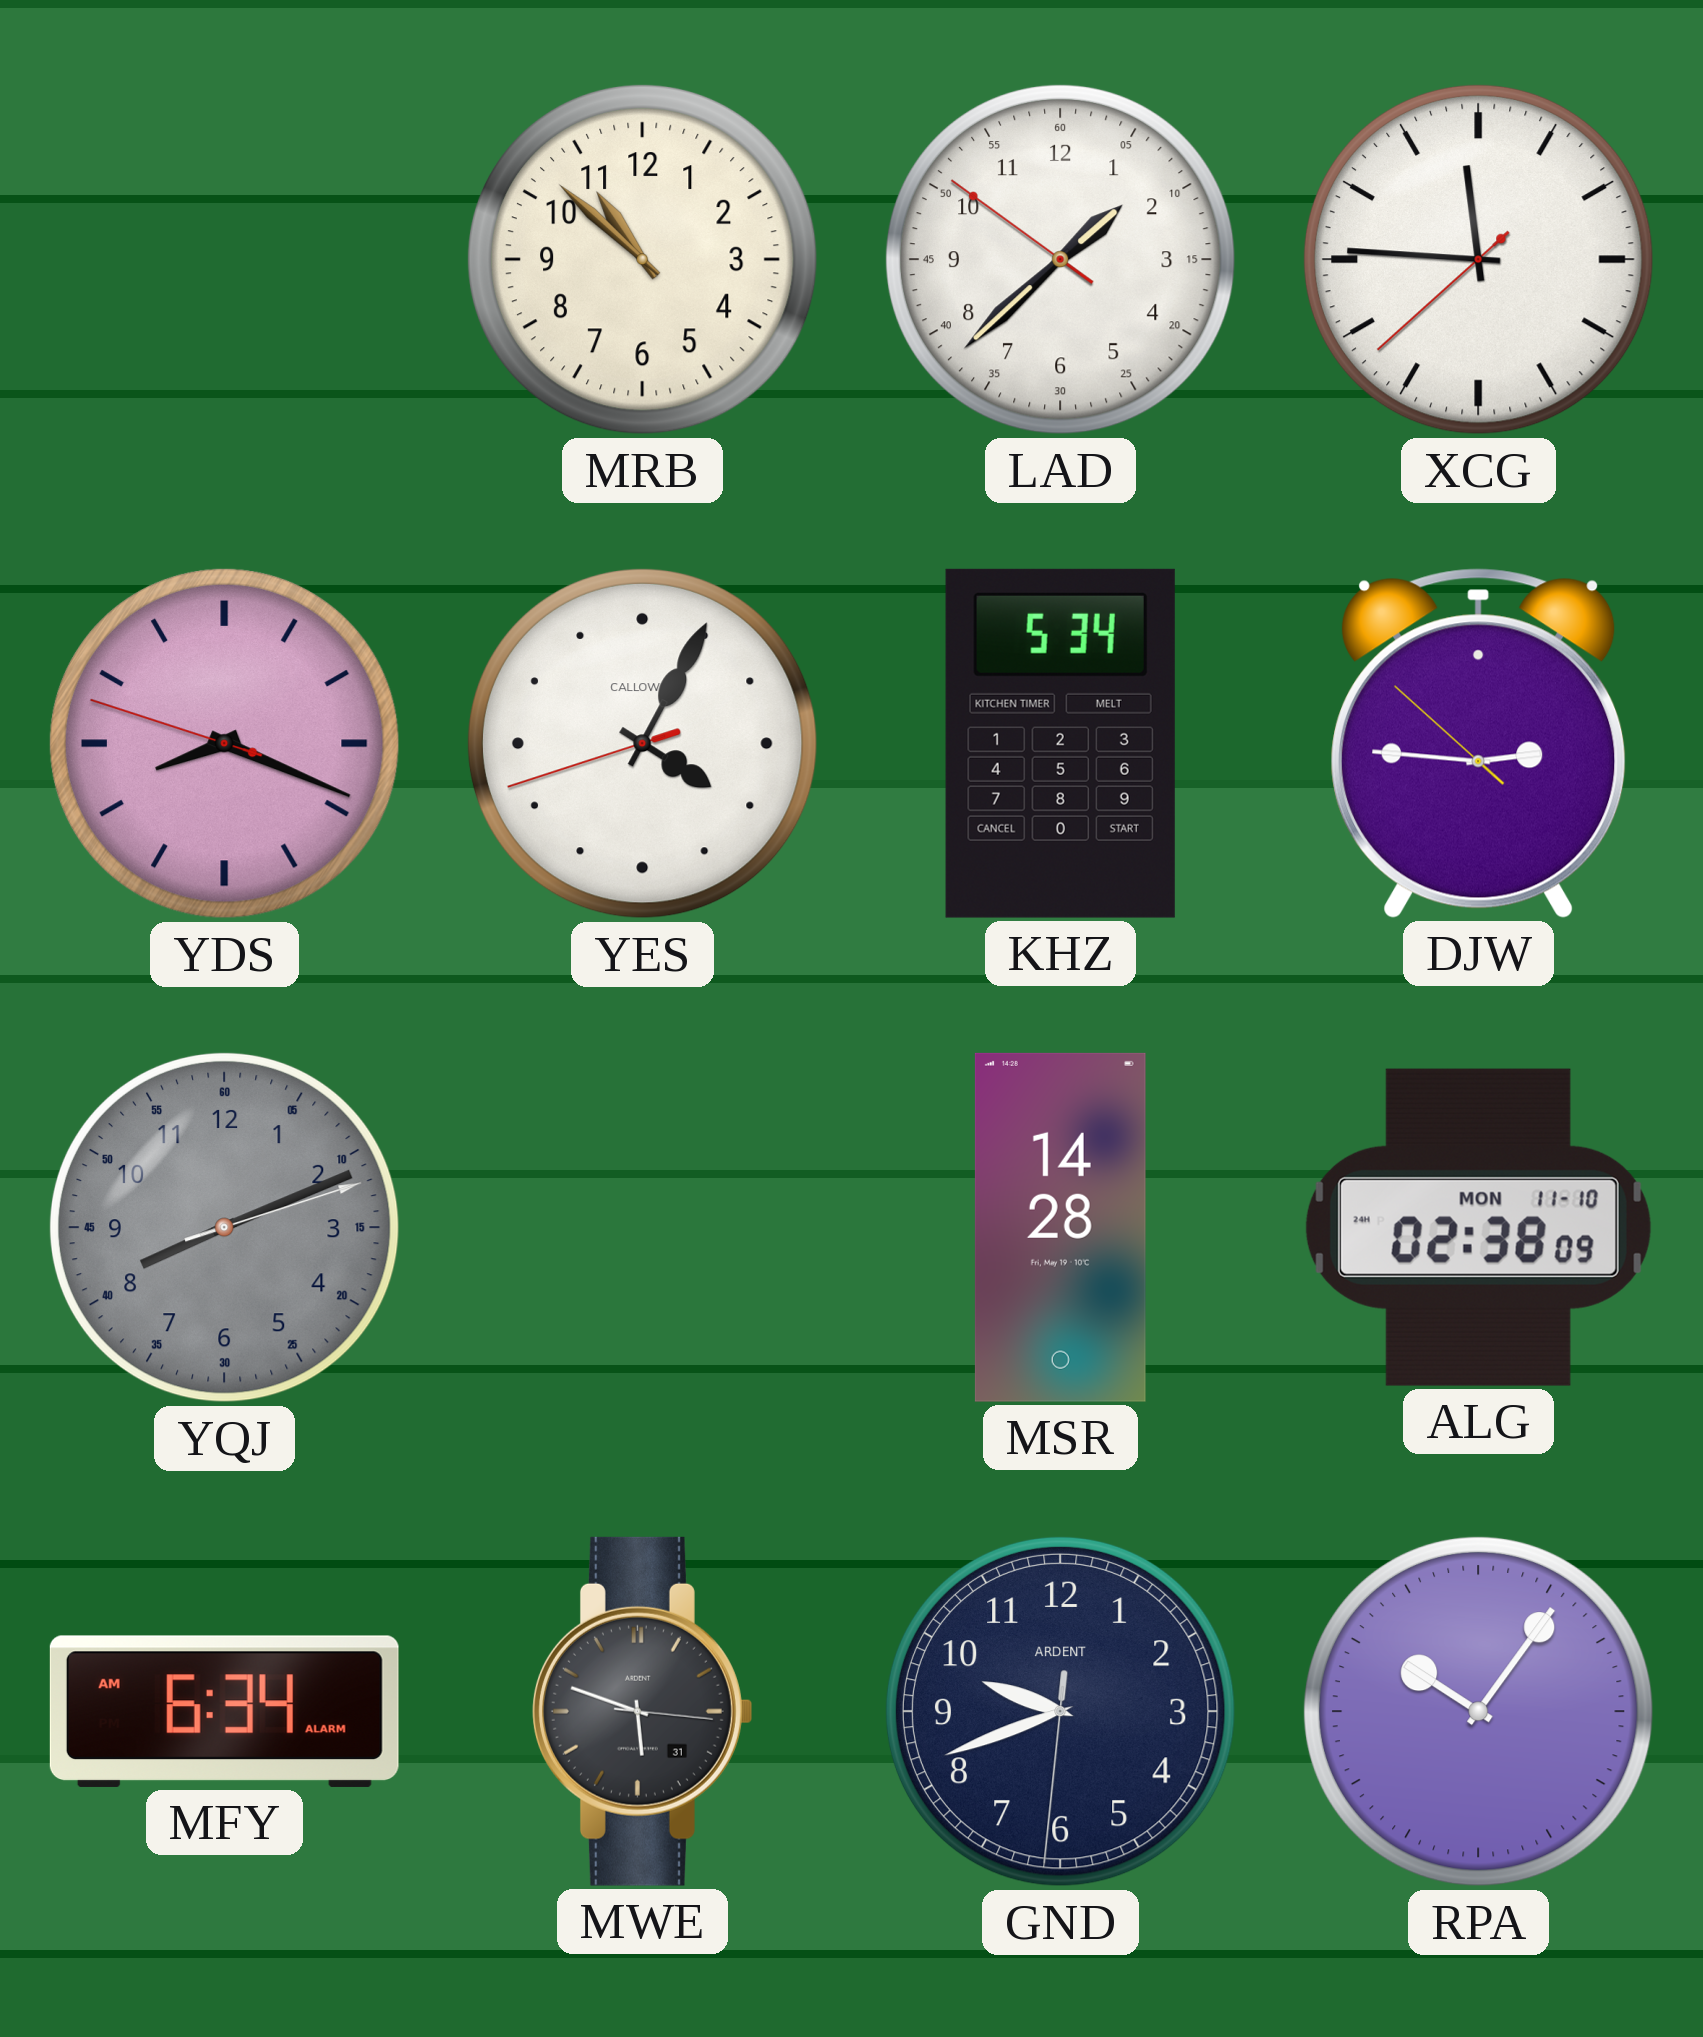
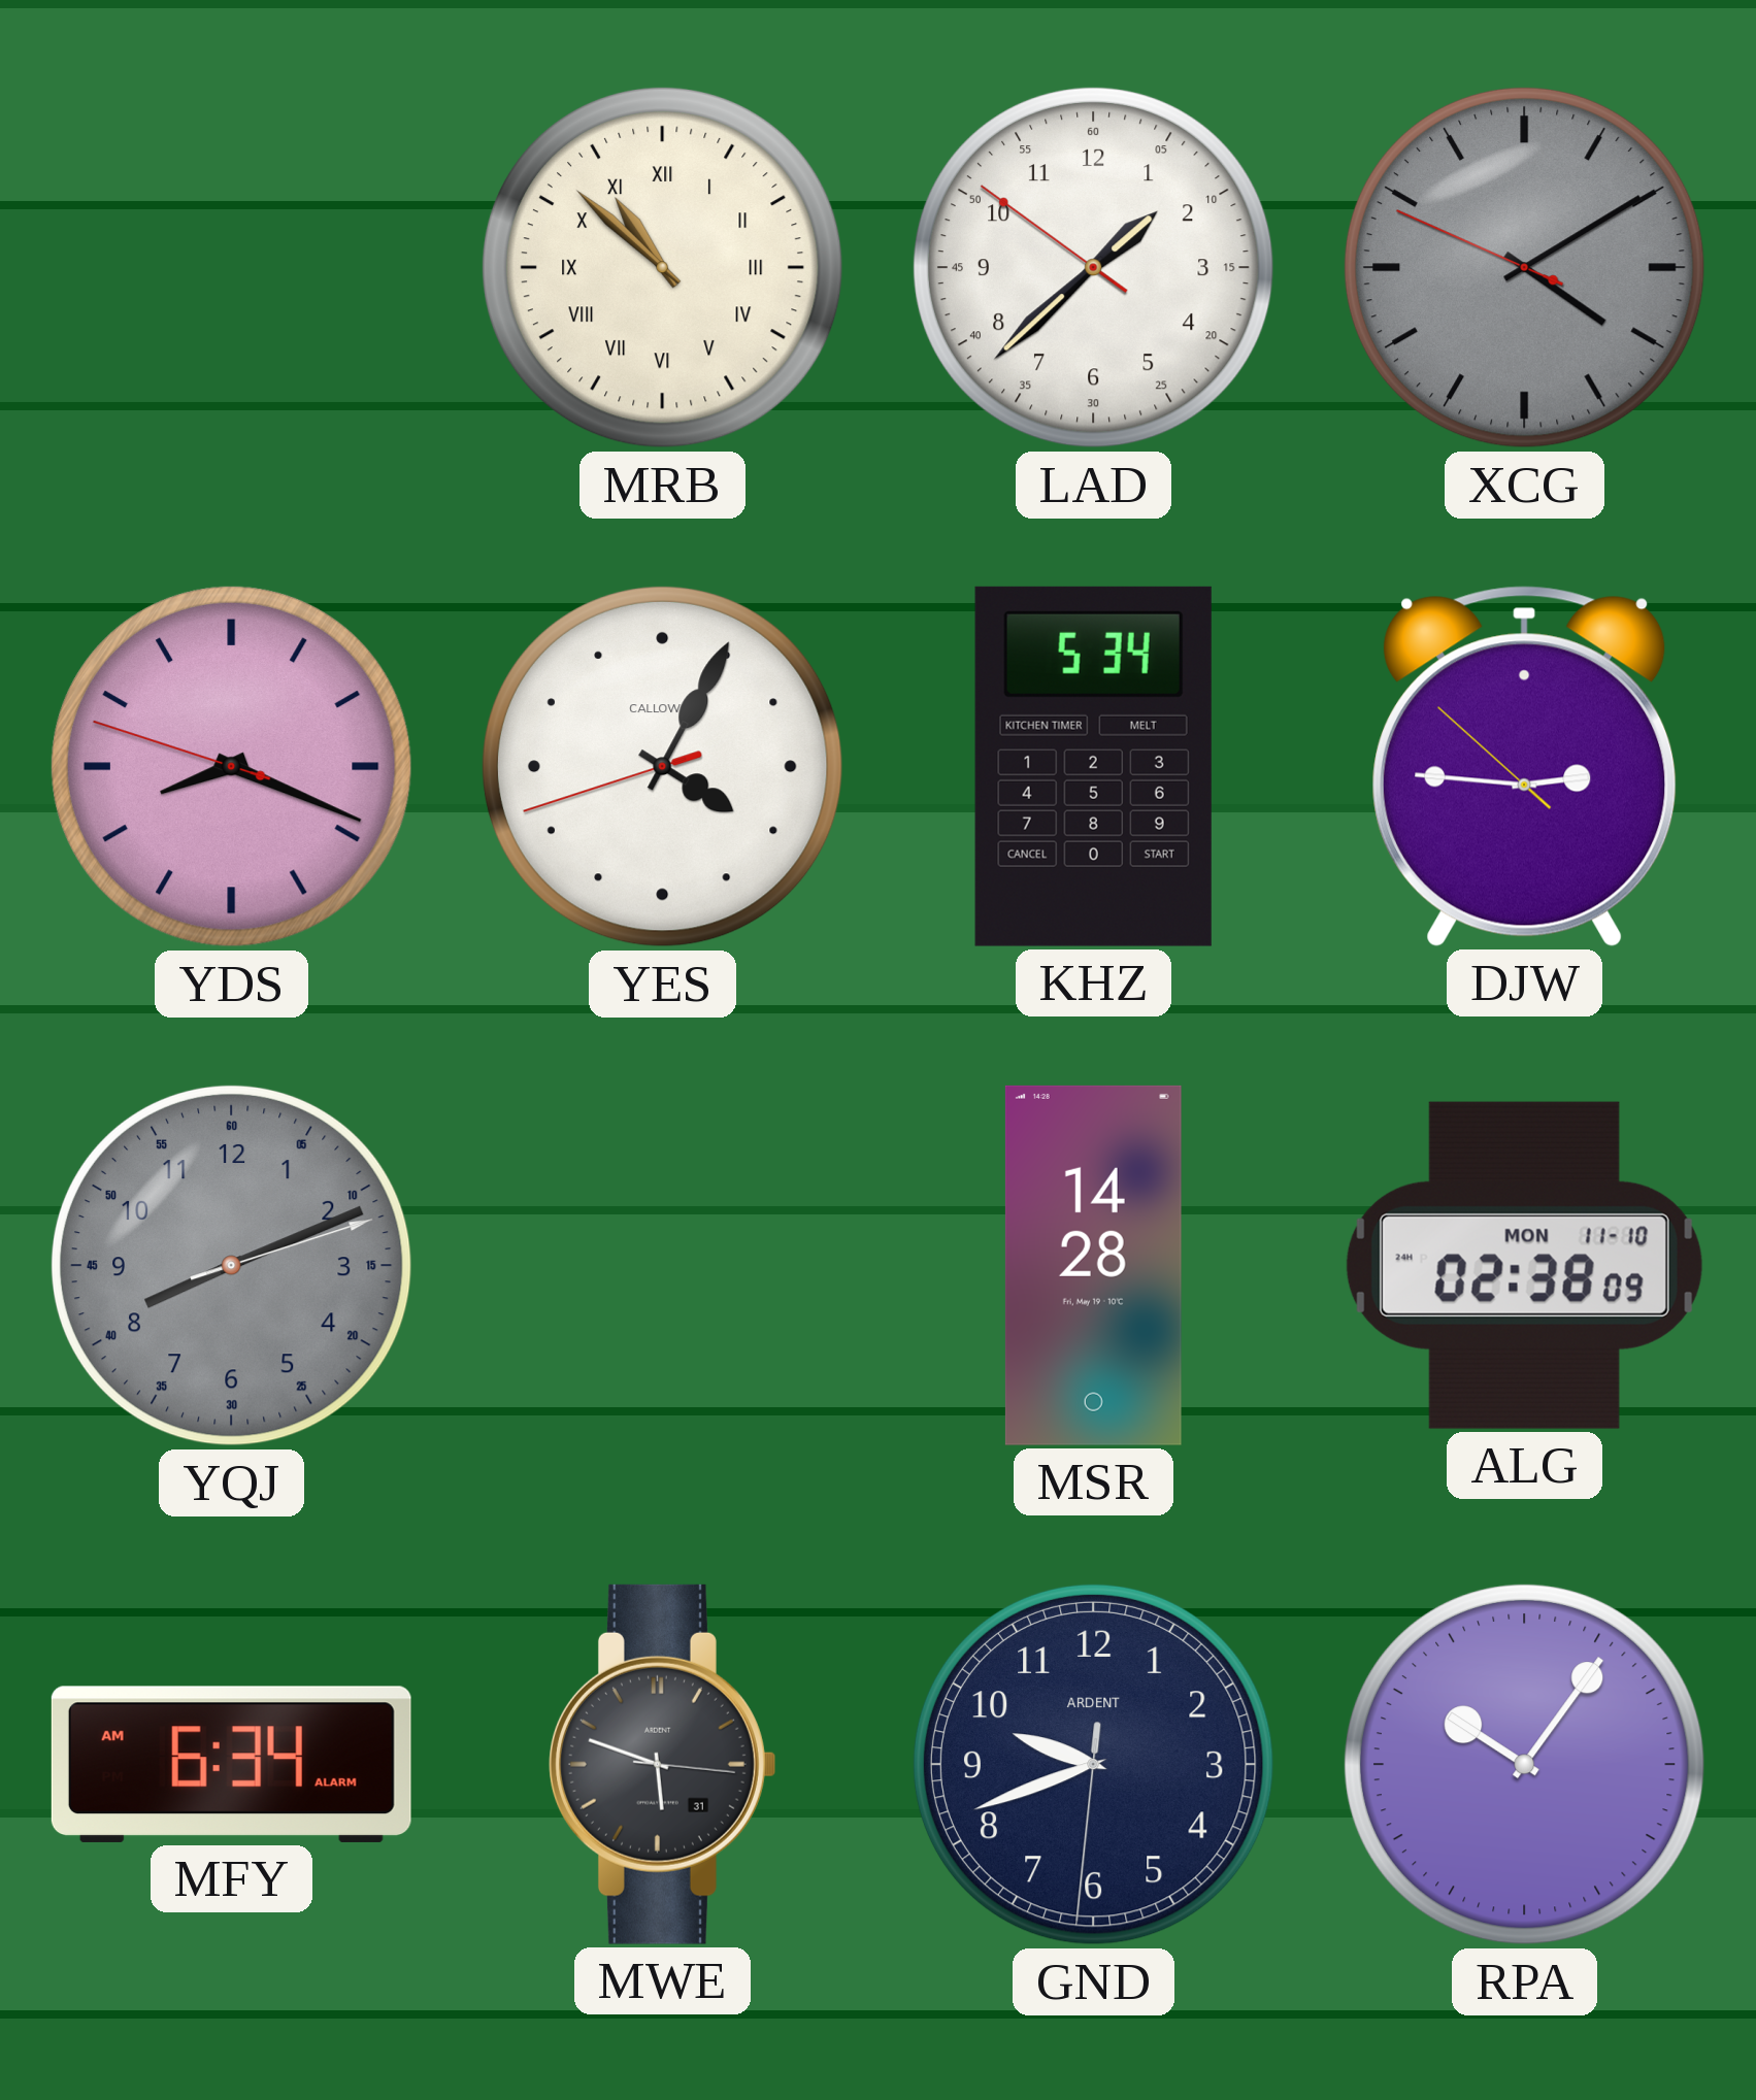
MRB numerals: Arabic -> Roman (662, 267)
XCG: 11:45 -> 4:09 (1524, 267)
XCG dial: white -> grey (1524, 267)
